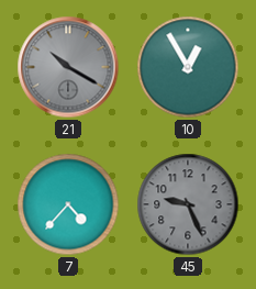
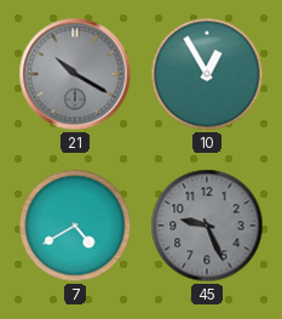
7: 4:37 -> 4:40 (75, 226)
